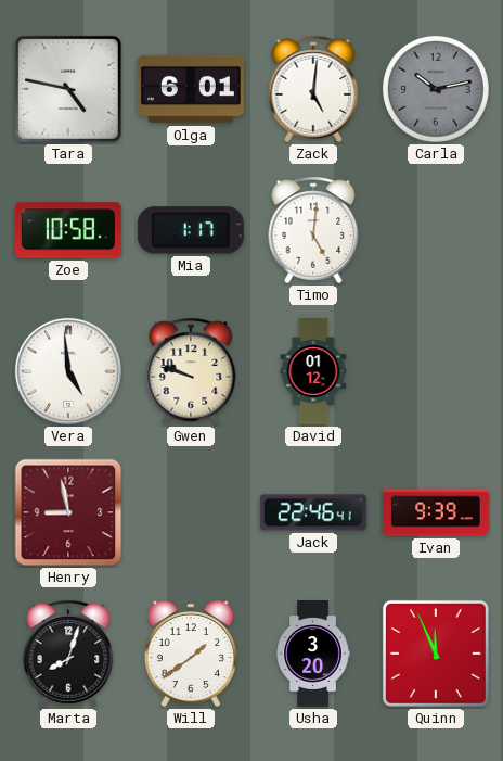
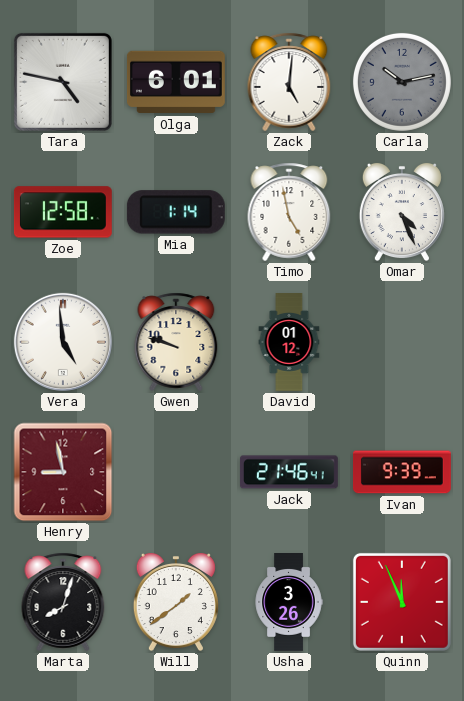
Zoe: 10:58 -> 12:58 (63, 212)
Mia: 1:17 -> 1:14 (176, 212)
Timo: 5:01 -> 4:58 (289, 212)
Omar: none -> 4:26 (402, 212)
Jack: 22:46 -> 21:46 (289, 472)
Usha: 3:20 -> 3:26 (289, 603)
